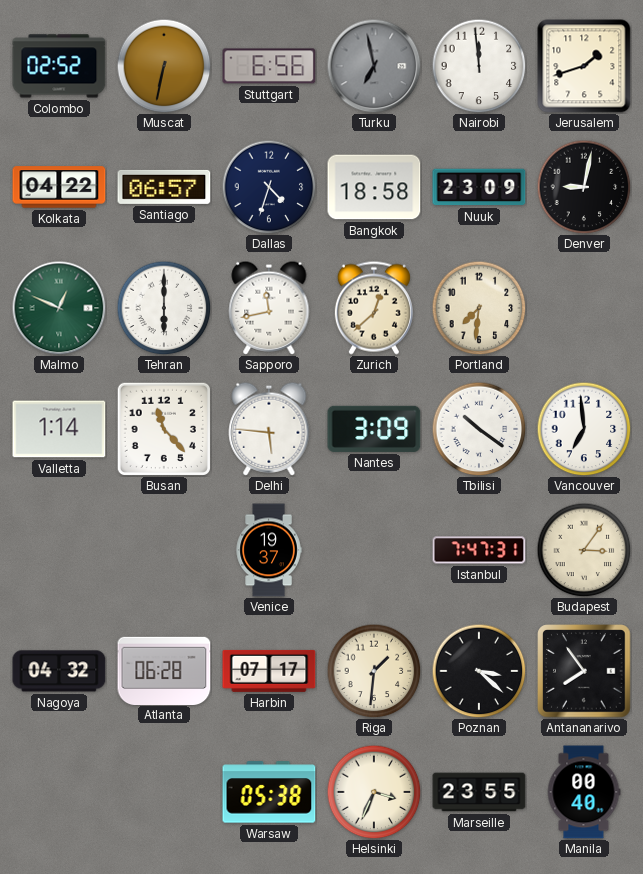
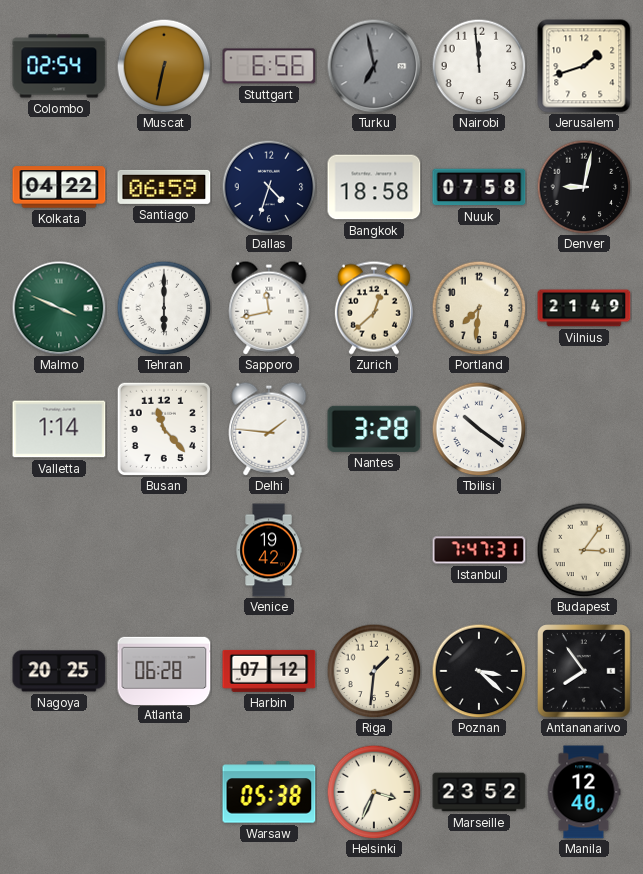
Colombo: 02:52 -> 02:54 (59, 66)
Santiago: 06:57 -> 06:59 (164, 187)
Nuuk: 23:09 -> 07:58 (479, 187)
Malmo: 12:49 -> 3:49 (59, 308)
Vilnius: none -> 21:49 (584, 308)
Delhi: 5:46 -> 1:46 (269, 429)
Nantes: 3:09 -> 3:28 (374, 429)
Vancouver: 6:59 -> none (584, 429)
Venice: 19:37 -> 19:42 (269, 550)
Nagoya: 04:32 -> 20:25 (59, 671)
Harbin: 07:17 -> 07:12 (269, 671)
Marseille: 23:55 -> 23:52 (479, 792)
Manila: 00:40 -> 12:40 (584, 792)
